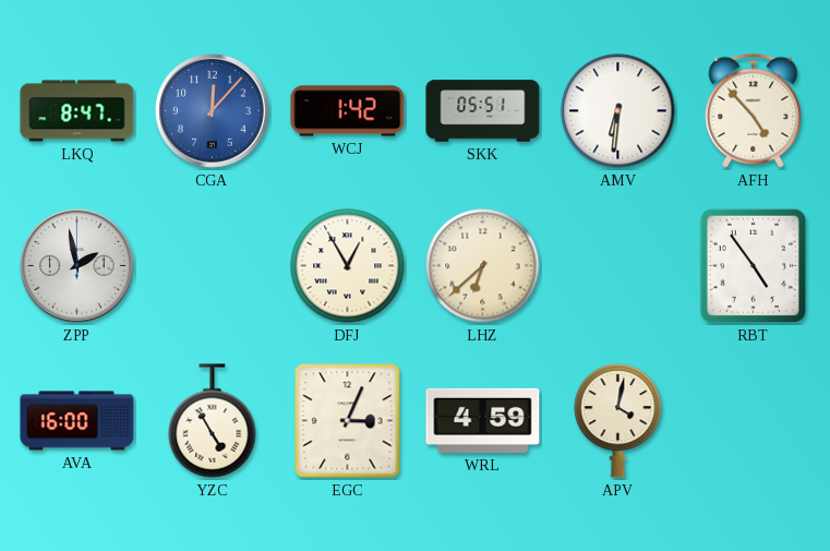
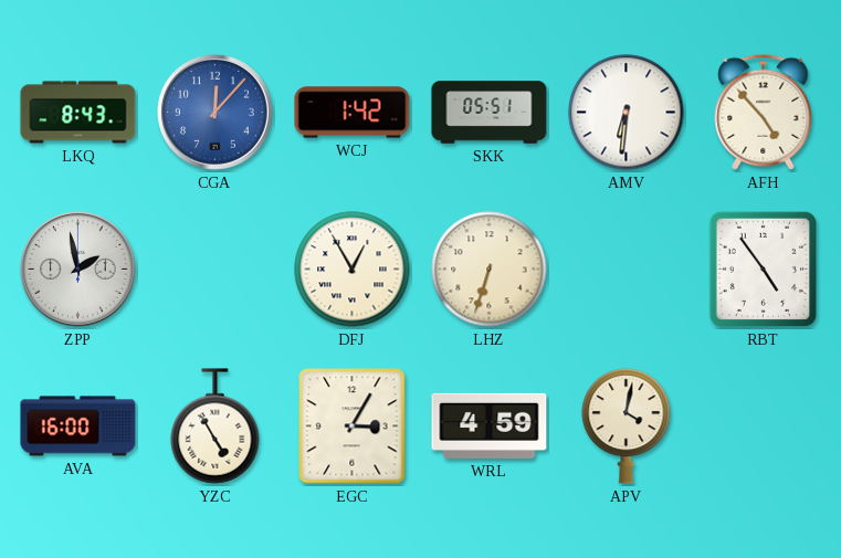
LKQ: 8:47 -> 8:43 (78, 113)
LHZ: 6:38 -> 6:33 (490, 270)
EGC: 3:04 -> 3:05 (353, 427)
